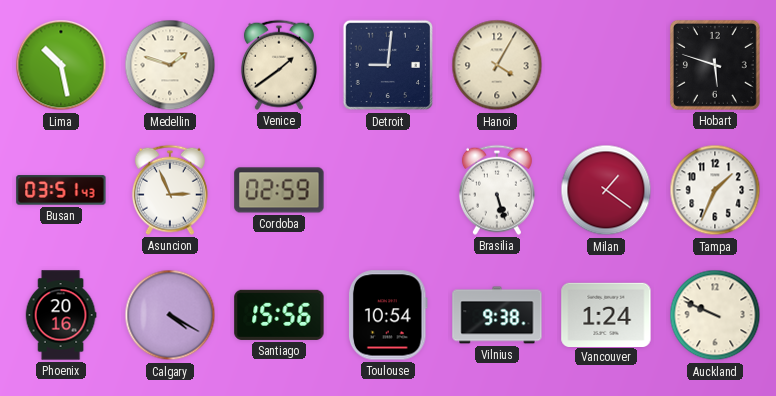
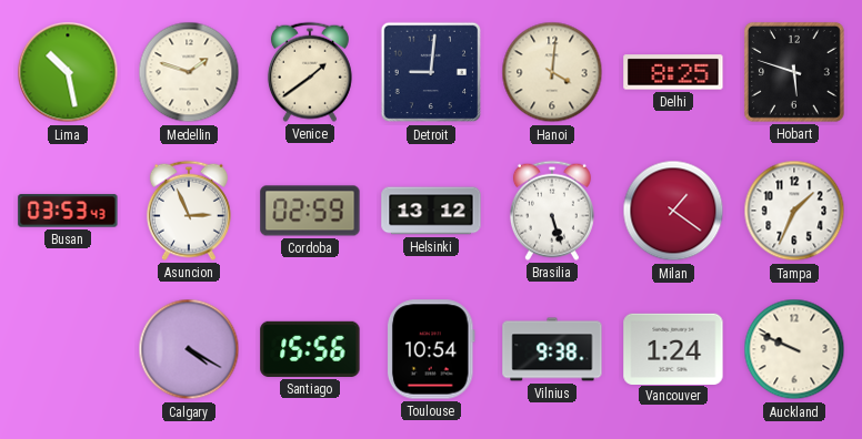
Hanoi: 4:05 -> 4:01 (552, 72)
Delhi: none -> 8:25 (673, 72)
Busan: 03:51 -> 03:53 (68, 211)
Helsinki: none -> 13:12 (431, 211)
Phoenix: 20:16 -> none (61, 315)
